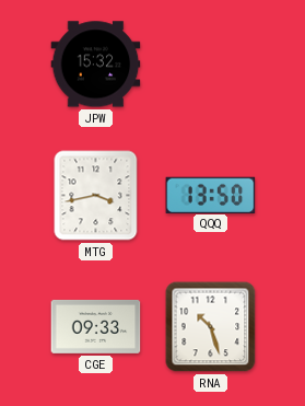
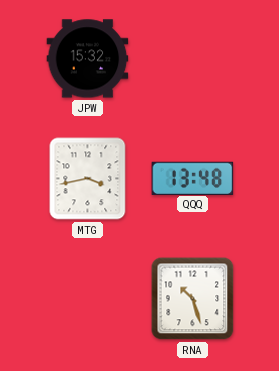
QQQ: 13:50 -> 13:48 (193, 178)
CGE: 09:33 -> none (96, 327)
